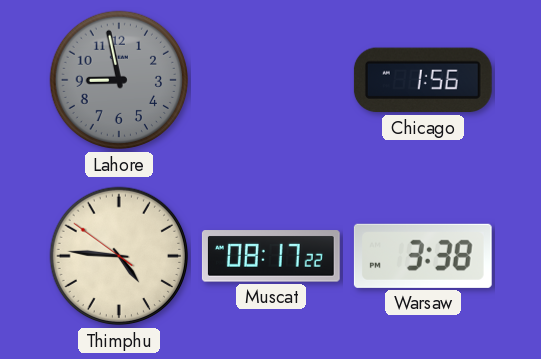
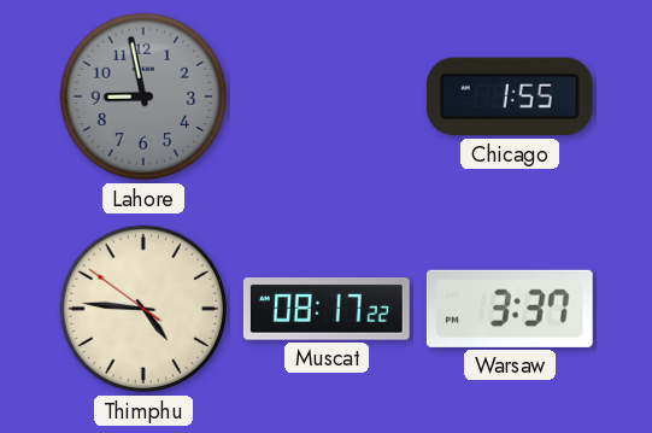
Chicago: 1:56 -> 1:55 (510, 96)
Warsaw: 3:38 -> 3:37 (510, 309)
